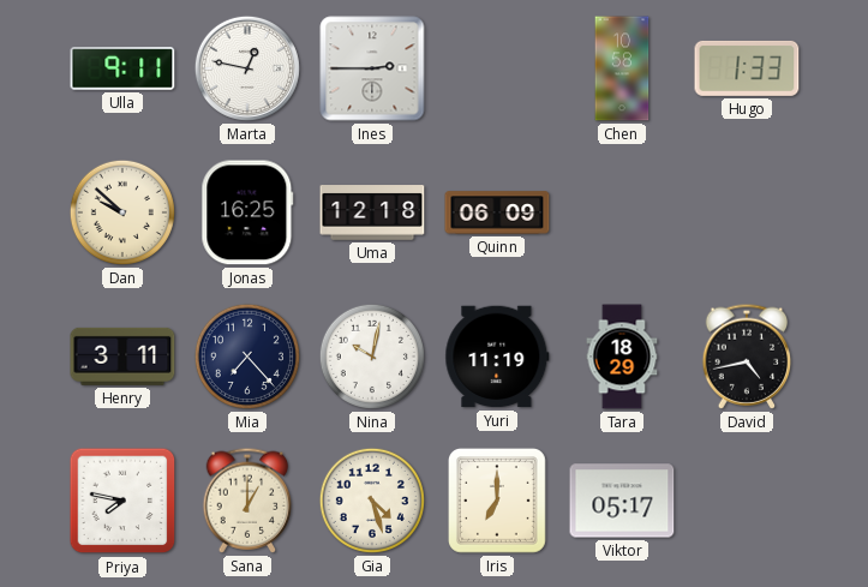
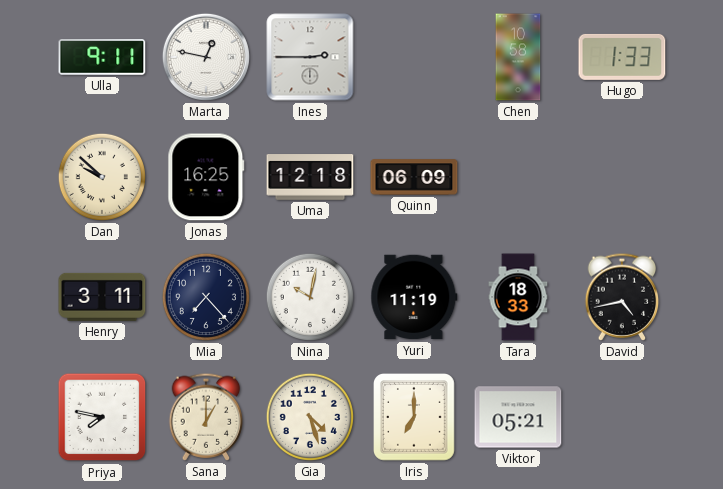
Tara: 18:29 -> 18:33 (518, 297)
Viktor: 05:17 -> 05:21 (518, 417)
